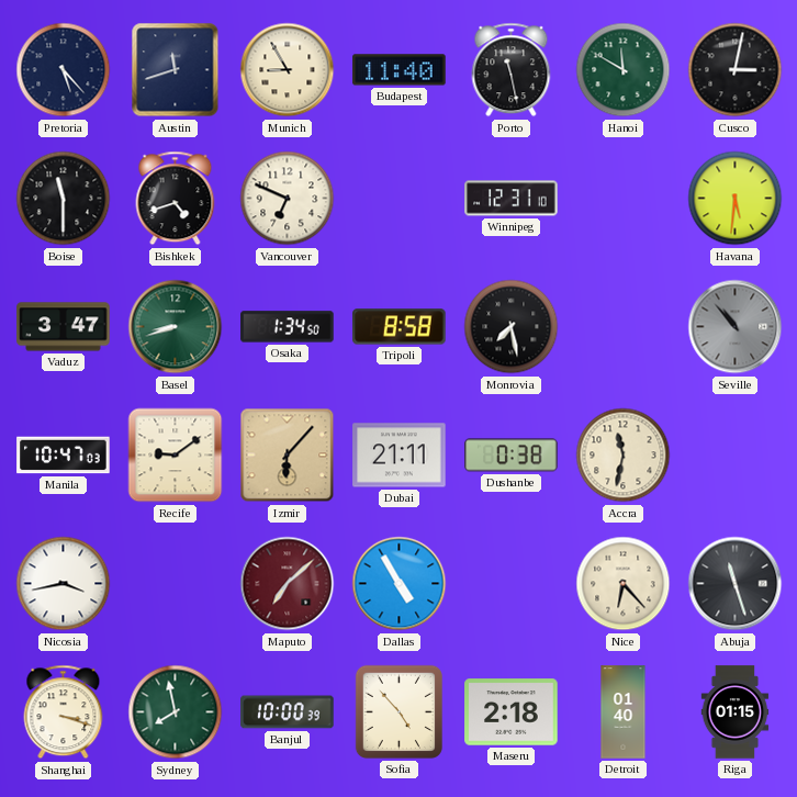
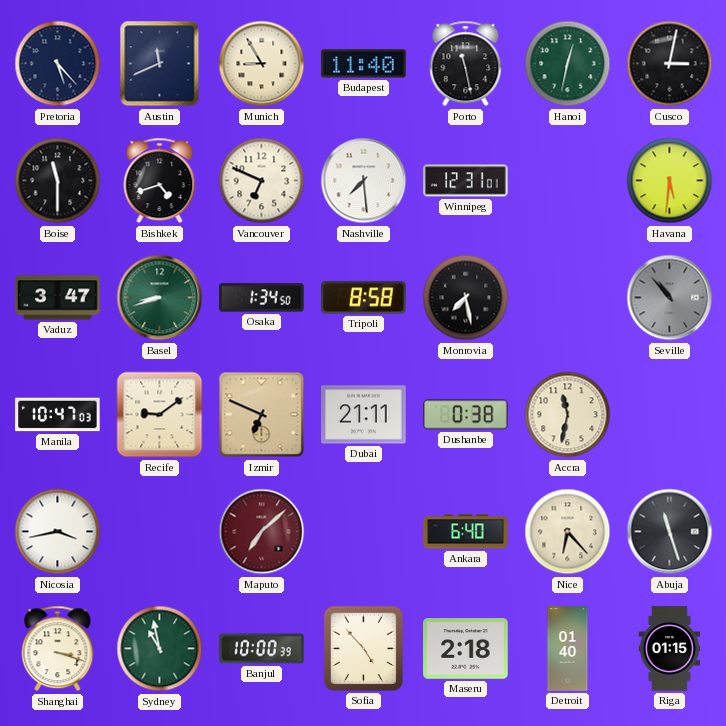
Austin: 11:42 -> 11:41 (160, 64)
Hanoi: 11:50 -> 12:32 (568, 64)
Nashville: none -> 7:29 (364, 181)
Winnipeg: 12:31:10 -> 12:31:01 (466, 181)
Izmir: 6:07 -> 6:49 (262, 415)
Dallas: 4:55 -> none (400, 584)
Ankara: none -> 6:40 (466, 532)
Sydney: 7:58 -> 10:58 (160, 649)
